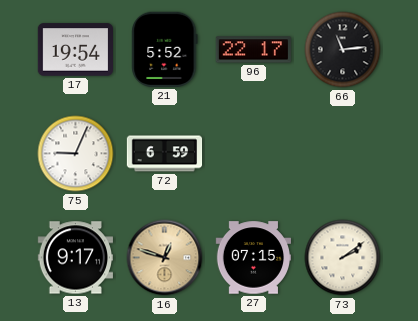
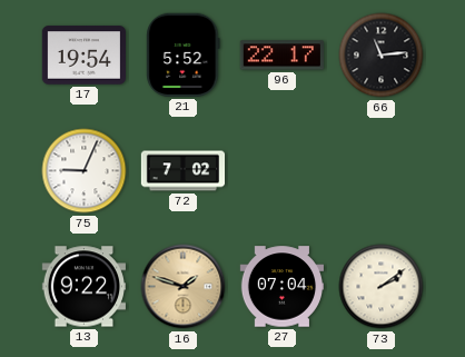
72: 6:59 -> 7:02 (184, 171)
13: 9:17 -> 9:22 (83, 287)
16: 12:48 -> 1:48 (184, 287)
27: 07:15 -> 07:04 (281, 287)
